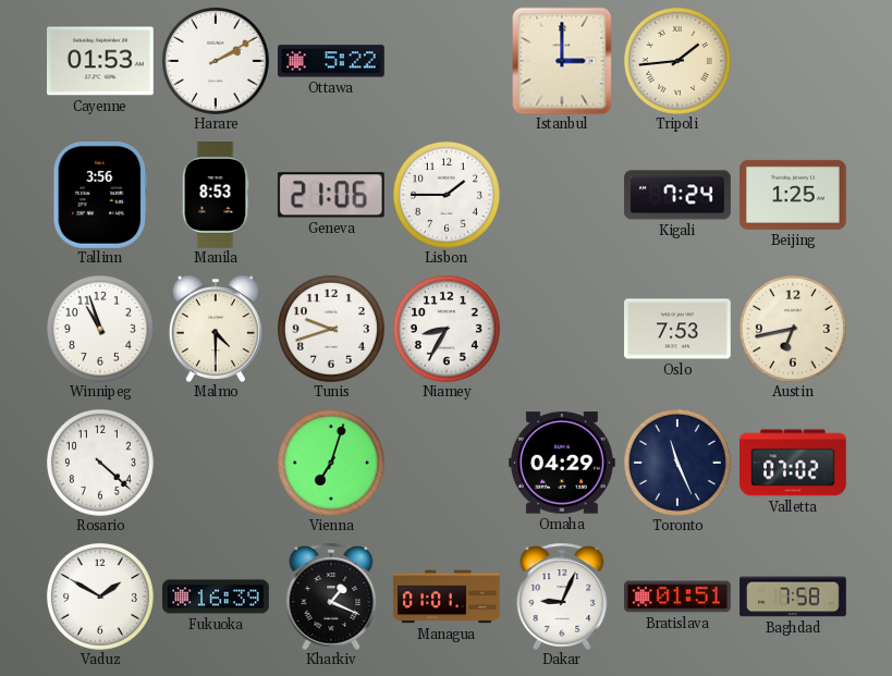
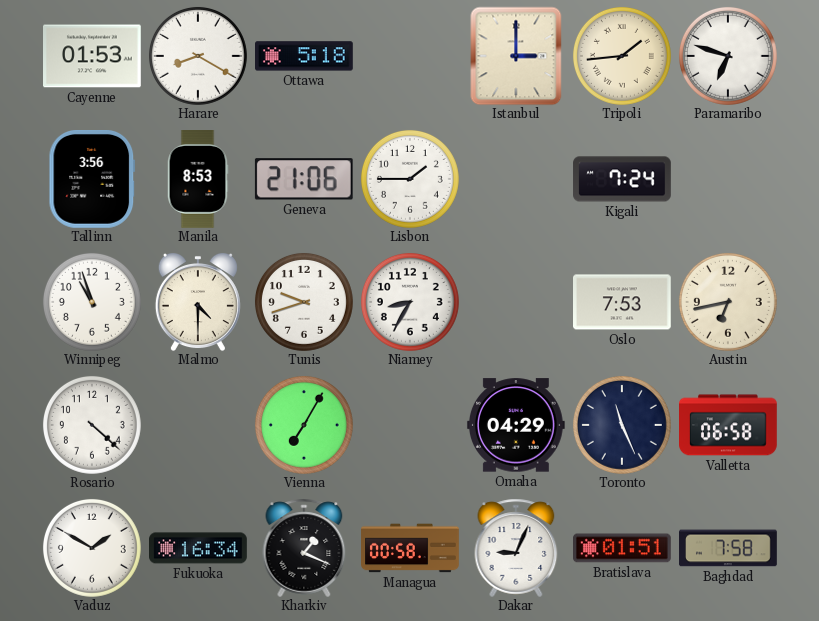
Harare: 2:10 -> 8:20 (198, 56)
Ottawa: 5:22 -> 5:18 (305, 56)
Paramaribo: none -> 6:48 (728, 56)
Beijing: 1:25 -> none (794, 195)
Vienna: 7:03 -> 7:05 (304, 425)
Valletta: 07:02 -> 06:58 (729, 425)
Fukuoka: 16:39 -> 16:34 (199, 548)
Managua: 01:01 -> 00:58 (410, 548)
